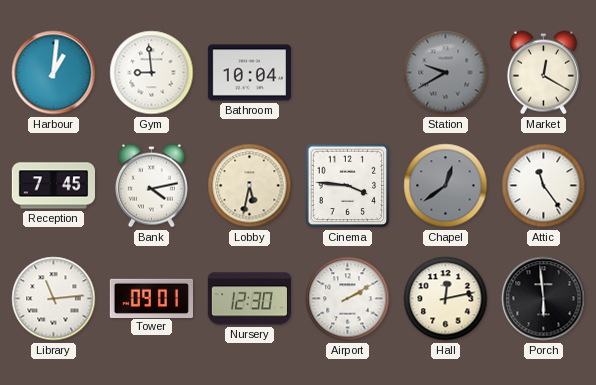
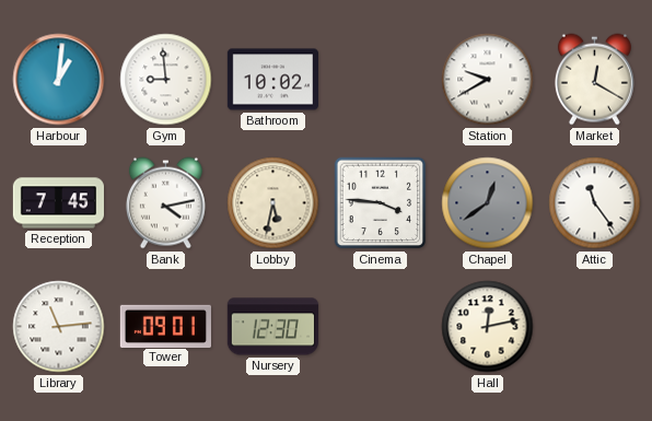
Bathroom: 10:04 -> 10:02 (272, 80)
Station dial: grey -> white (488, 80)
Airport: 2:10 -> none (348, 299)
Porch: 5:59 -> none (544, 299)
